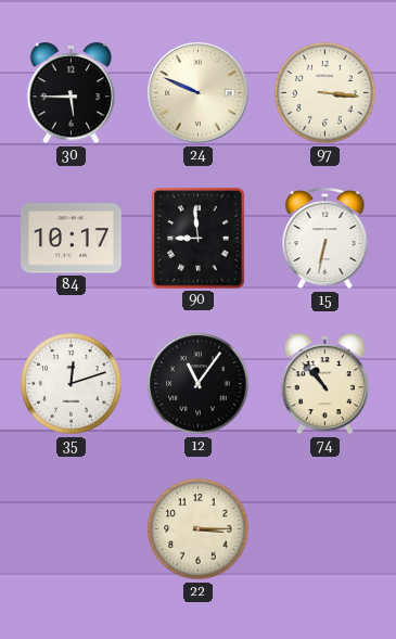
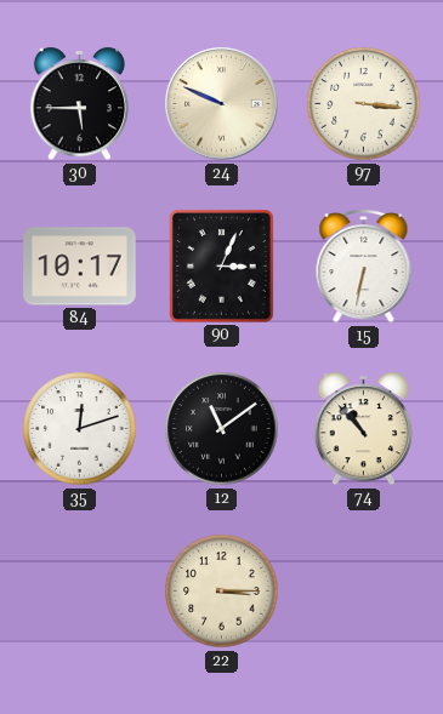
90: 8:59 -> 3:04 (222, 267)
12: 11:06 -> 11:09 (222, 429)
